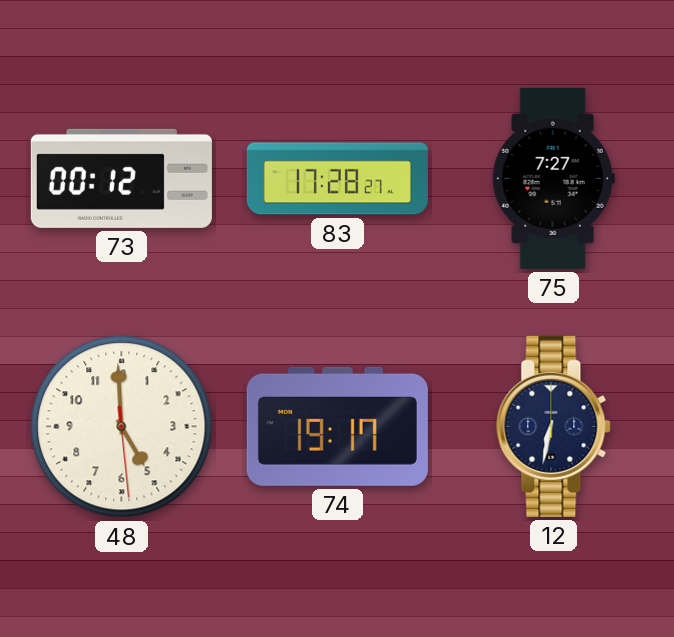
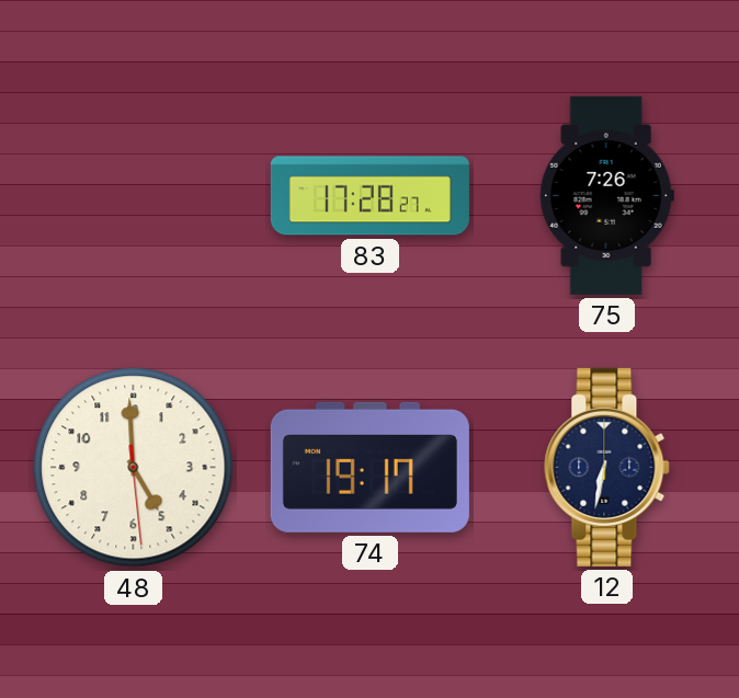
73: 00:12 -> none (121, 178)
75: 7:27 -> 7:26 (606, 195)
